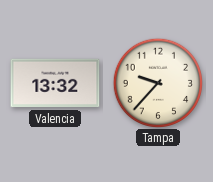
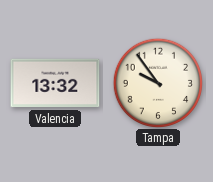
Tampa: 9:37 -> 9:54 (157, 82)
